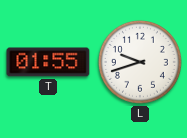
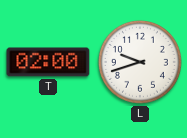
T: 01:55 -> 02:00 (48, 62)
